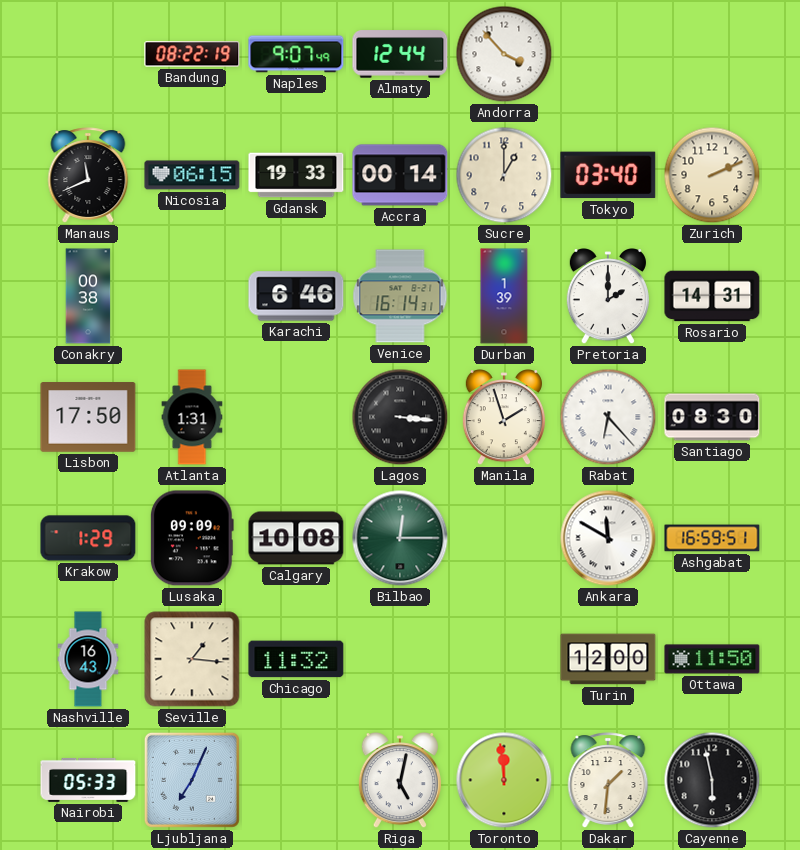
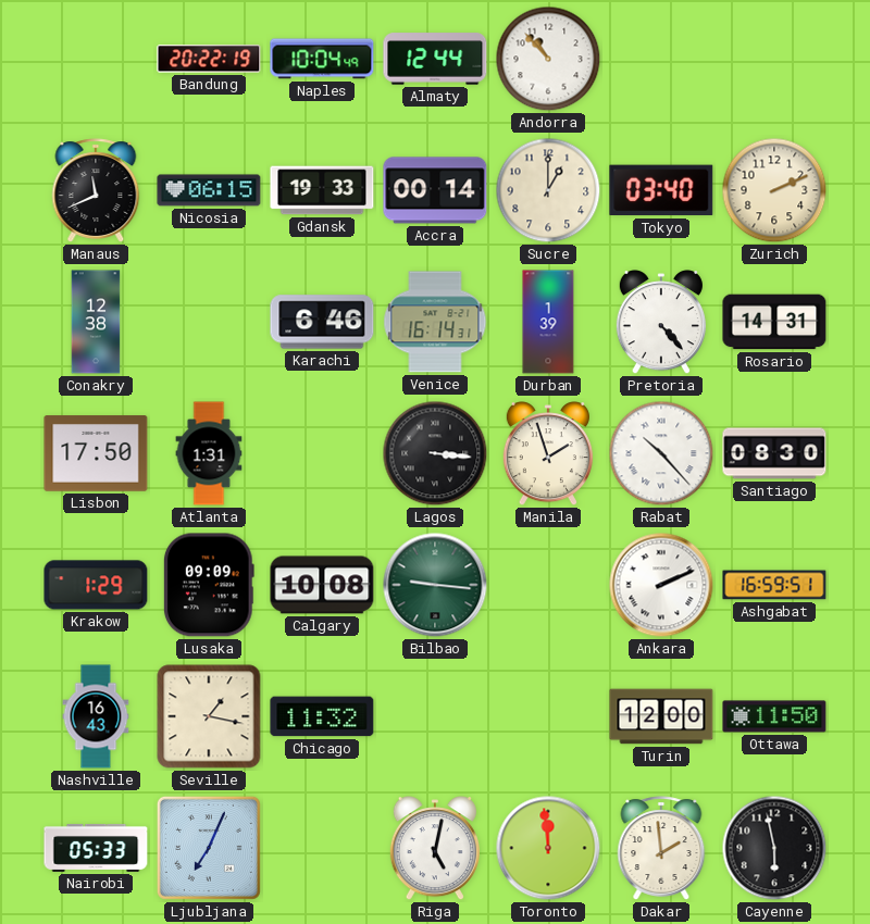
Bandung: 08:22 -> 20:22 (209, 59)
Naples: 9:07 -> 10:04 (322, 59)
Andorra: 3:53 -> 10:53 (548, 59)
Conakry: 00:38 -> 12:38 (96, 322)
Pretoria: 2:00 -> 4:23 (661, 323)
Rabat: 6:23 -> 10:23 (661, 453)
Bilbao: 12:15 -> 9:16 (435, 585)
Ankara: 11:50 -> 2:11 (661, 585)
Seville: 1:16 -> 1:17 (209, 716)
Dakar: 1:31 -> 1:59 (661, 848)
